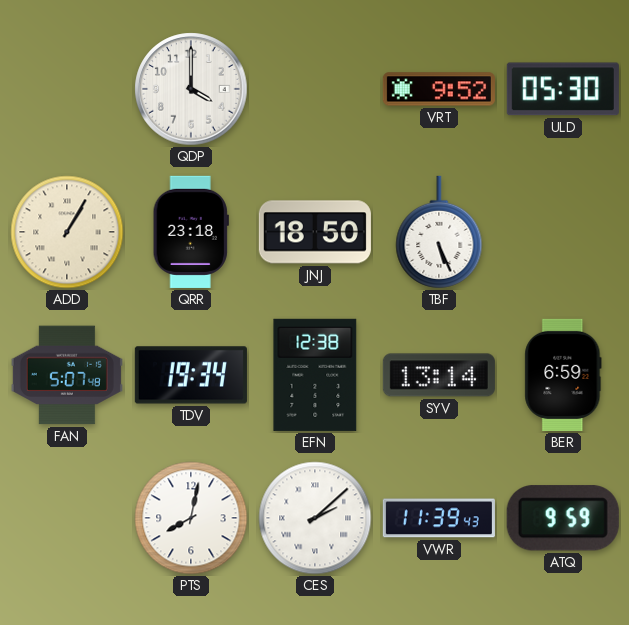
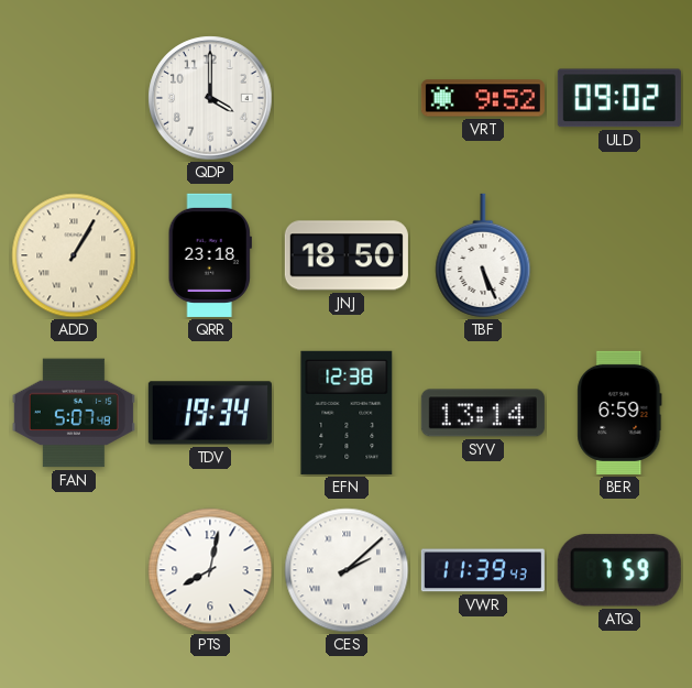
ULD: 05:30 -> 09:02 (619, 98)
ATQ: 9:59 -> 7:59 (619, 570)
